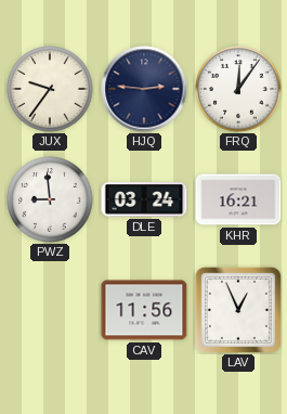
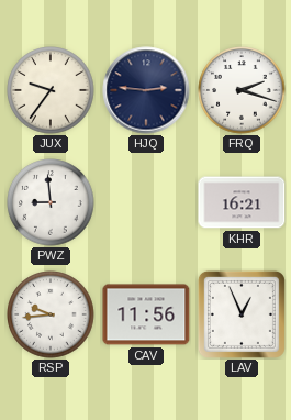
FRQ: 12:06 -> 2:18 (242, 90)
DLE: 03:24 -> none (144, 199)
RSP: none -> 9:44 (51, 314)
